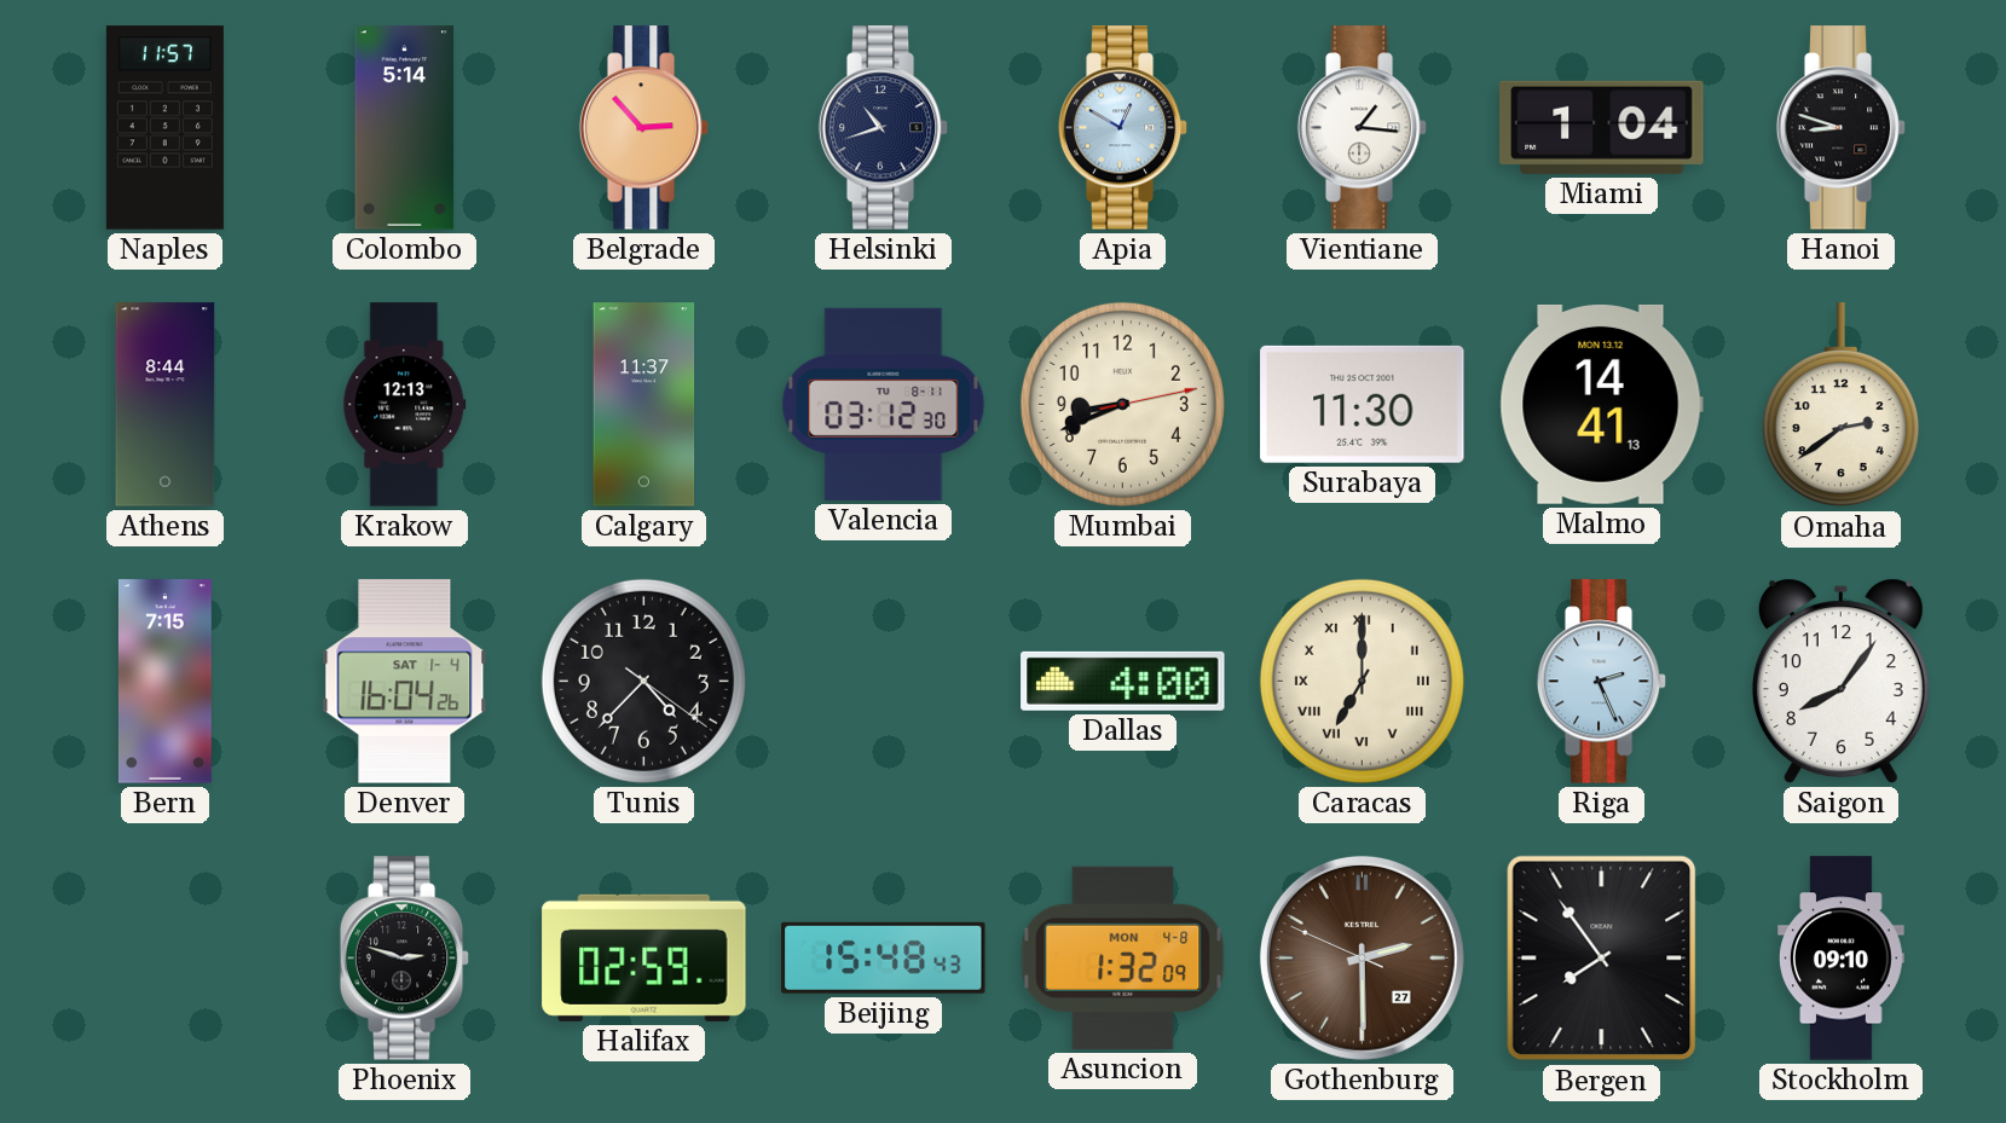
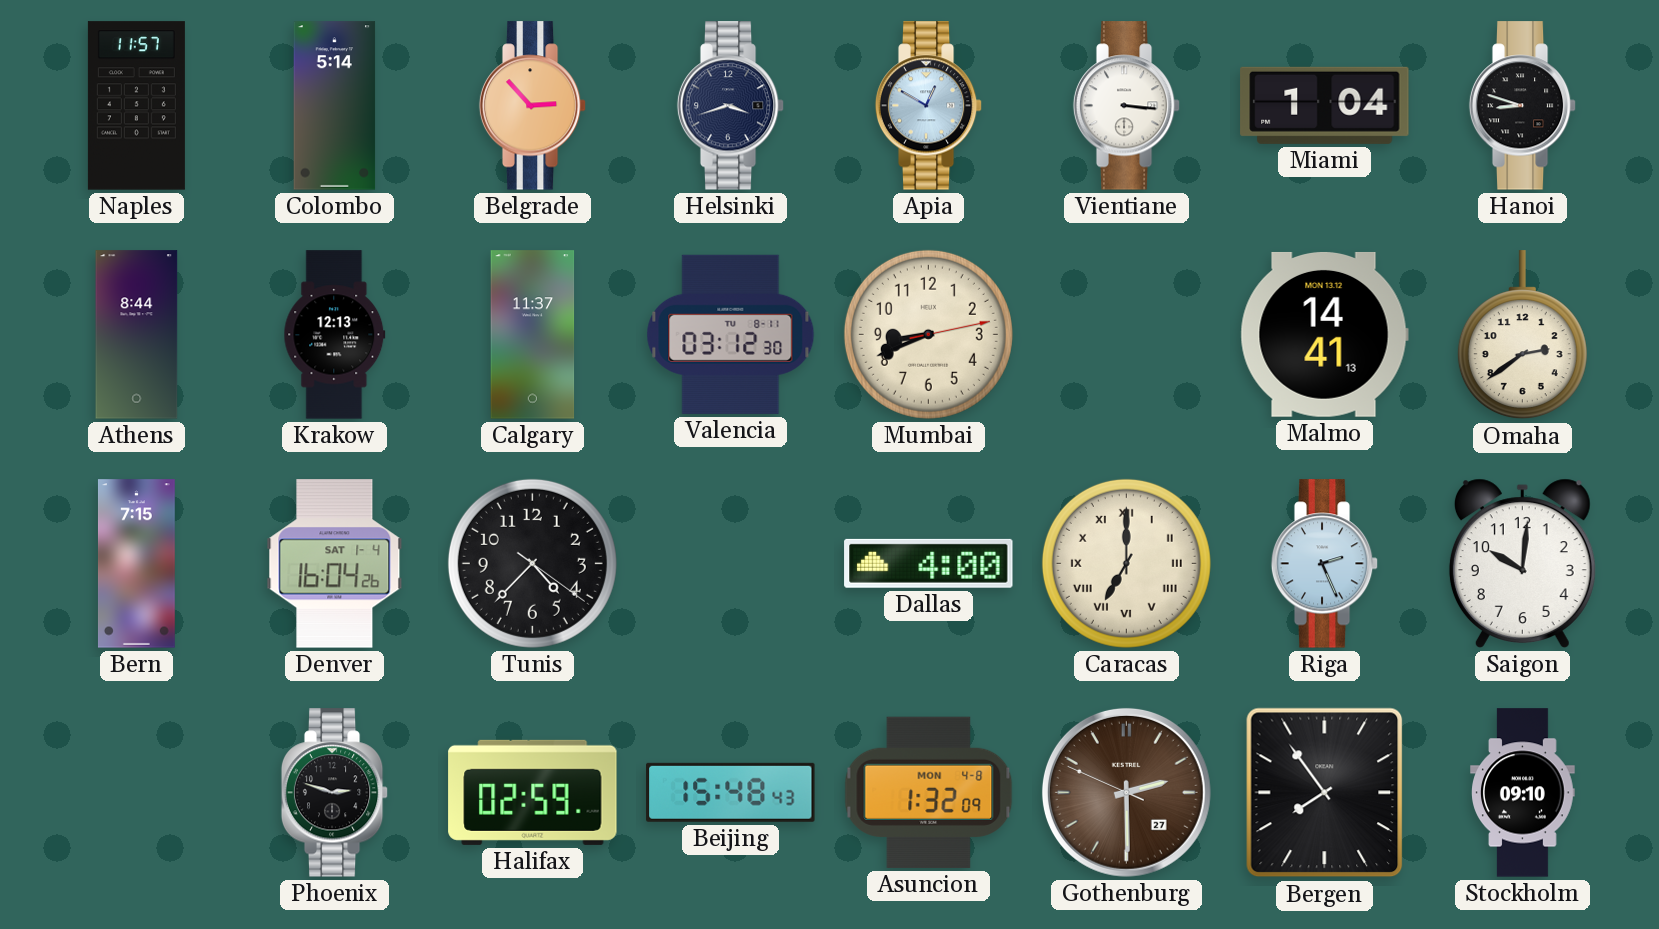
Helsinki: 10:42 -> 3:42 (731, 106)
Vientiane: 1:16 -> 3:16 (1127, 106)
Surabaya: 11:30 -> none (1363, 404)
Saigon: 8:06 -> 10:01 (1522, 563)
